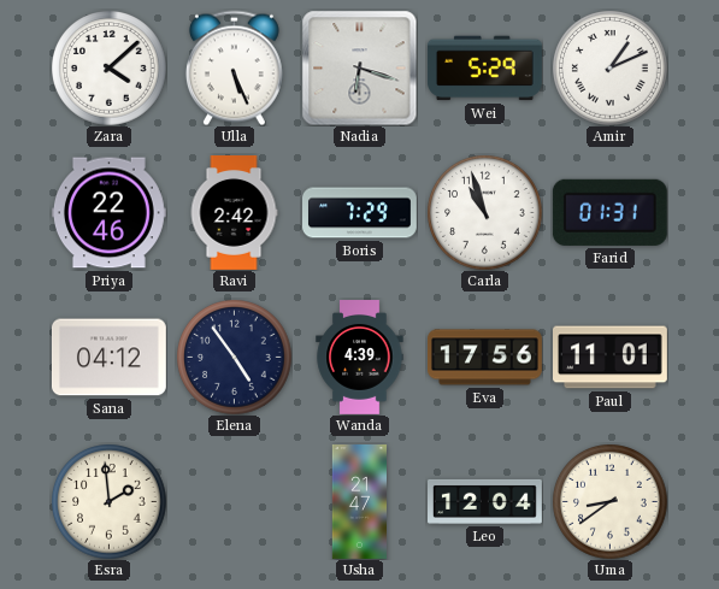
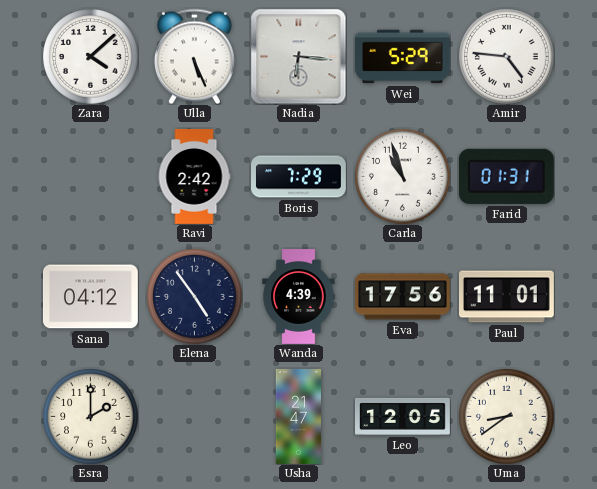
Nadia: 6:18 -> 6:16 (298, 56)
Amir: 1:11 -> 4:46 (506, 56)
Priya: 22:46 -> none (108, 213)
Esra: 1:59 -> 2:00 (90, 416)
Leo: 12:04 -> 12:05 (403, 416)
